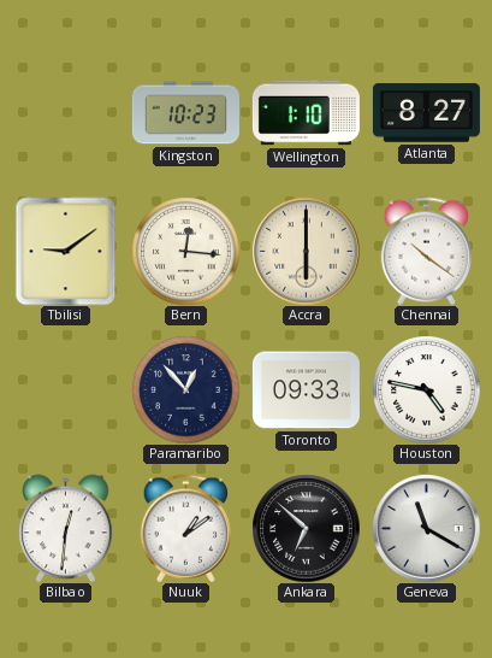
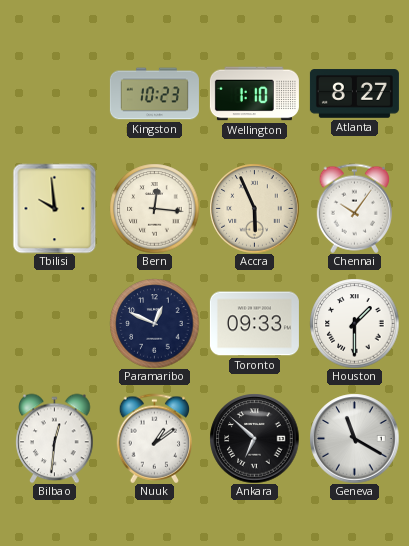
Tbilisi: 9:09 -> 9:59 (55, 208)
Accra: 6:00 -> 5:56 (254, 208)
Chennai: 10:21 -> 10:06 (355, 208)
Paramaribo: 12:53 -> 12:49 (154, 323)
Houston: 4:47 -> 1:30 (354, 323)
